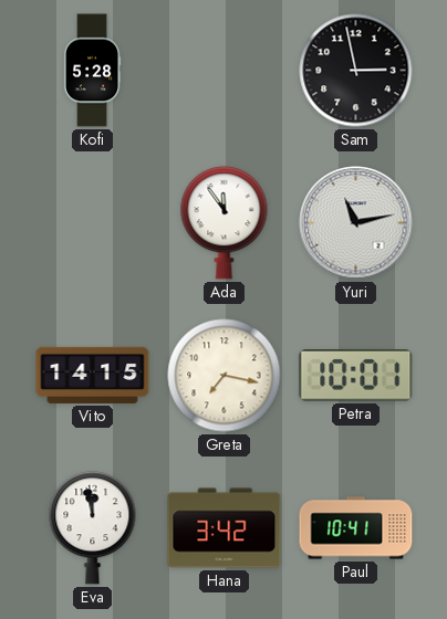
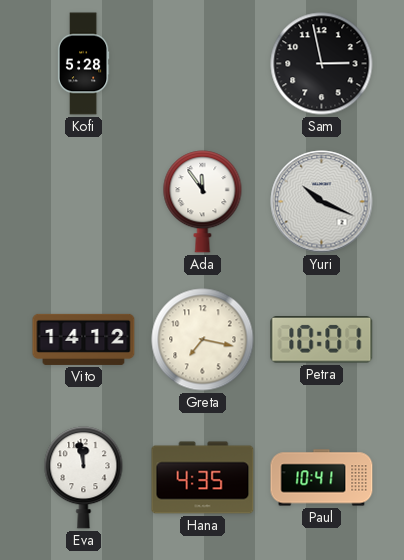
Yuri: 11:13 -> 10:19 (322, 202)
Vito: 14:15 -> 14:12 (84, 339)
Hana: 3:42 -> 4:35 (203, 478)
